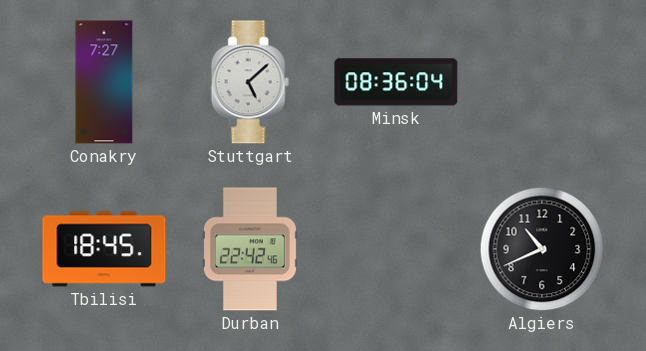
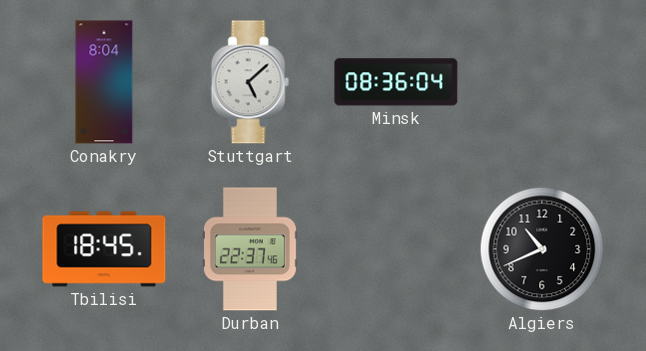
Conakry: 7:27 -> 8:04 (104, 82)
Durban: 22:42 -> 22:37 (251, 249)
